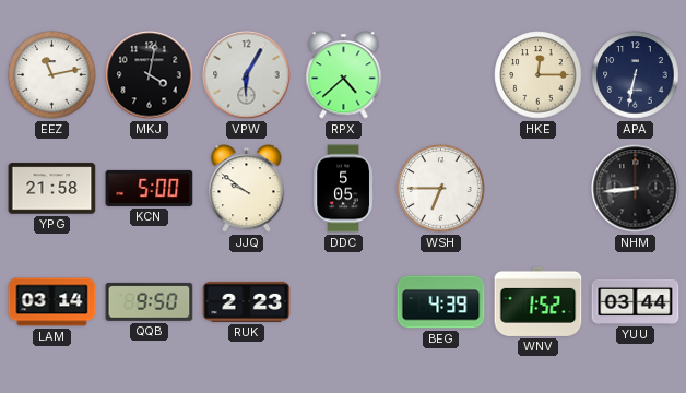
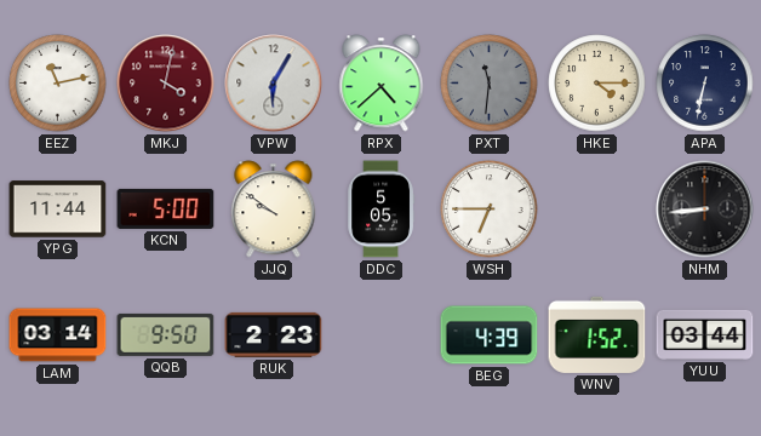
MKJ dial: black -> burgundy (166, 84)
PXT: none -> 11:31 (490, 84)
HKE: 12:15 -> 4:15 (597, 84)
YPG: 21:58 -> 11:44 (58, 210)
